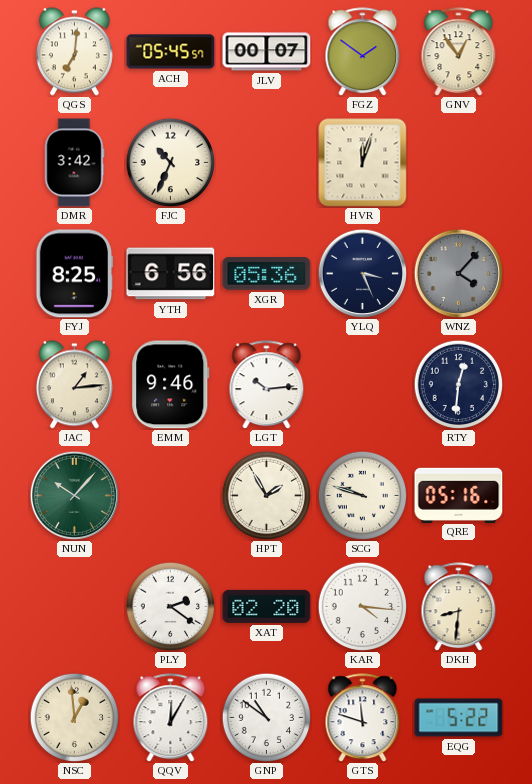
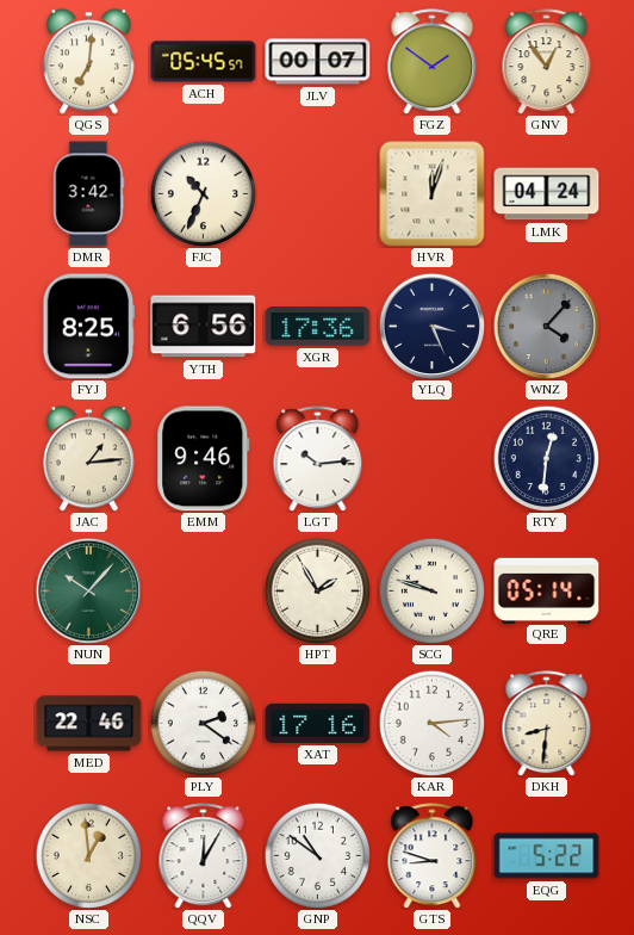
LMK: none -> 04:24 (547, 194)
XGR: 05:36 -> 17:36 (318, 327)
QRE: 05:16 -> 05:14 (547, 590)
MED: none -> 22:46 (89, 724)
XAT: 02:20 -> 17:16 (318, 723)
KAR: 4:16 -> 4:14 (431, 723)
GTS: 11:48 -> 8:48 (433, 856)
